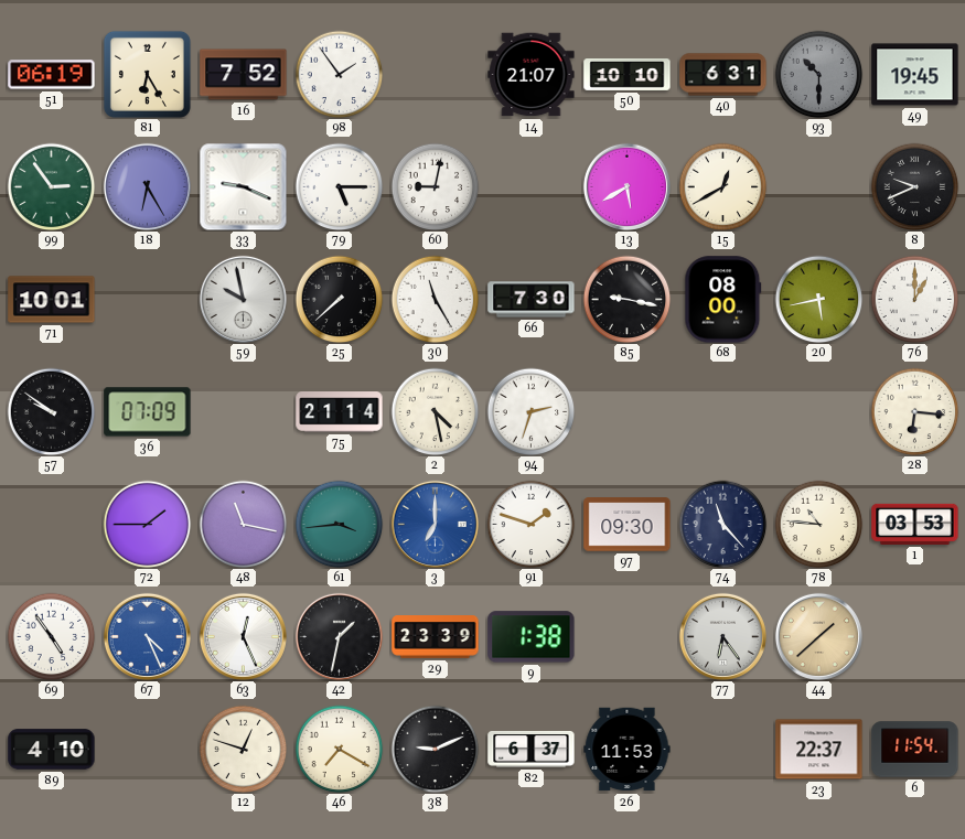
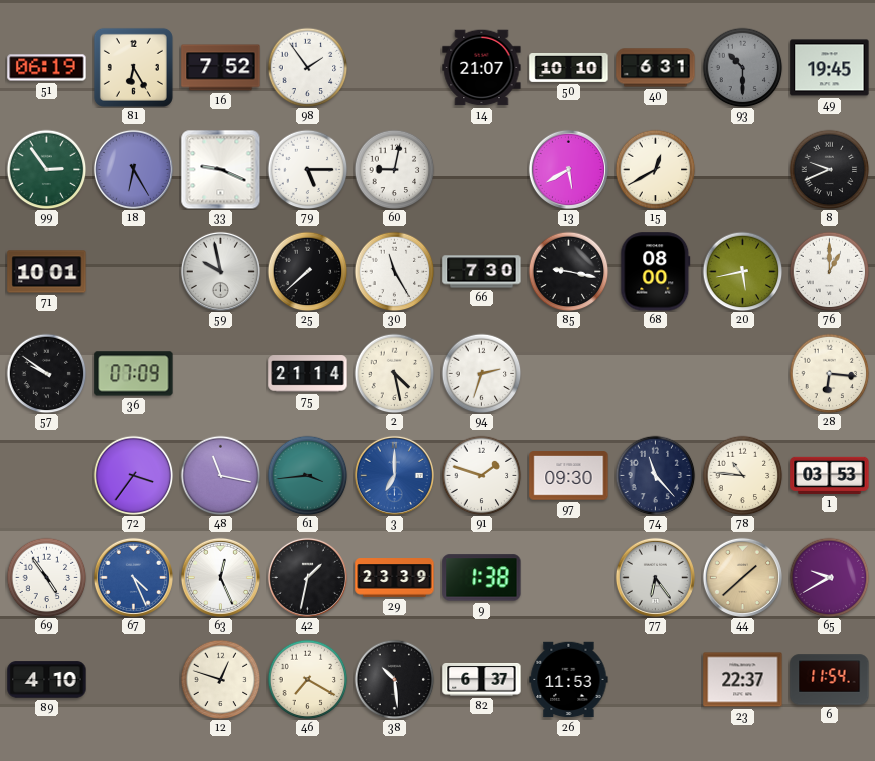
72: 1:45 -> 3:36 (133, 475)
65: none -> 9:40 (829, 577)
38: 9:11 -> 10:29 (394, 679)
